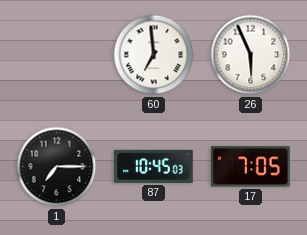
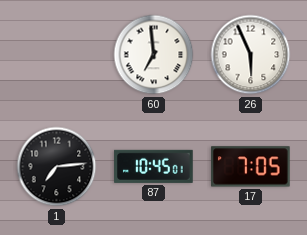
1: 7:15 -> 7:14 (57, 167)
87: 10:45:03 -> 10:45:01 (154, 166)
